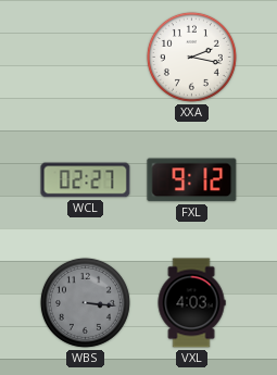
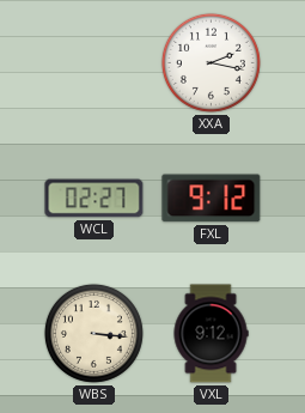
WBS dial: grey -> cream (93, 333)
VXL: 4:03 -> 9:12 (211, 334)
